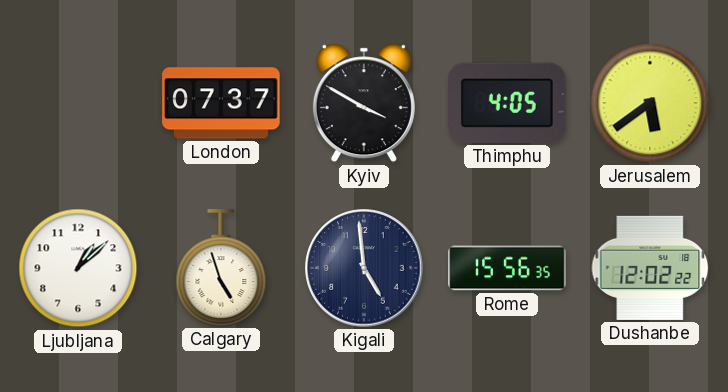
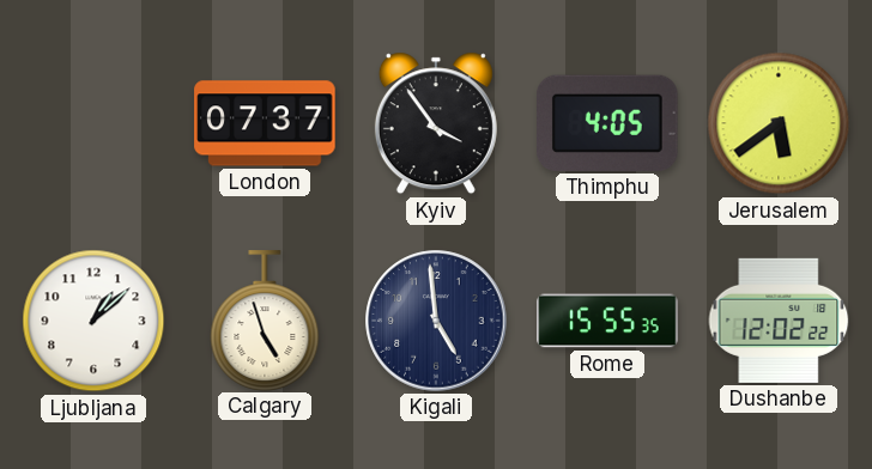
Kyiv: 3:50 -> 3:54 (436, 123)
Rome: 15:56 -> 15:55 (607, 321)
